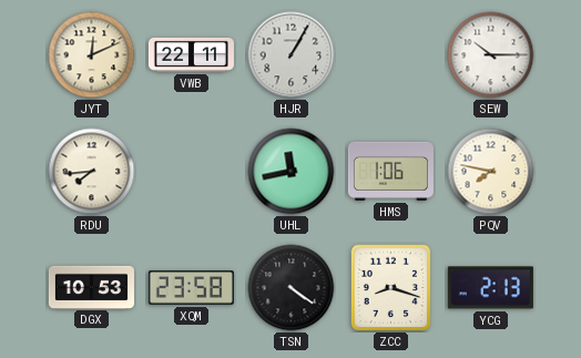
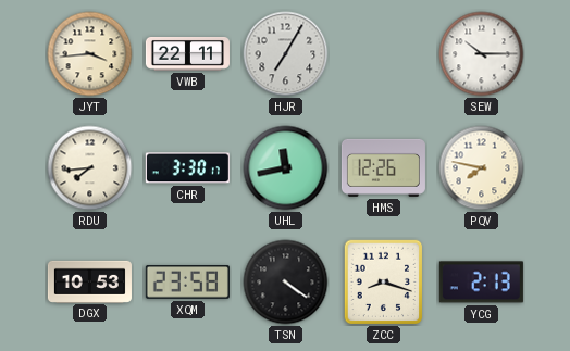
JYT: 12:11 -> 3:44 (90, 54)
HJR: 1:05 -> 7:05 (286, 54)
CHR: none -> 3:30 (187, 168)
HMS: 1:06 -> 12:26 (383, 167)
